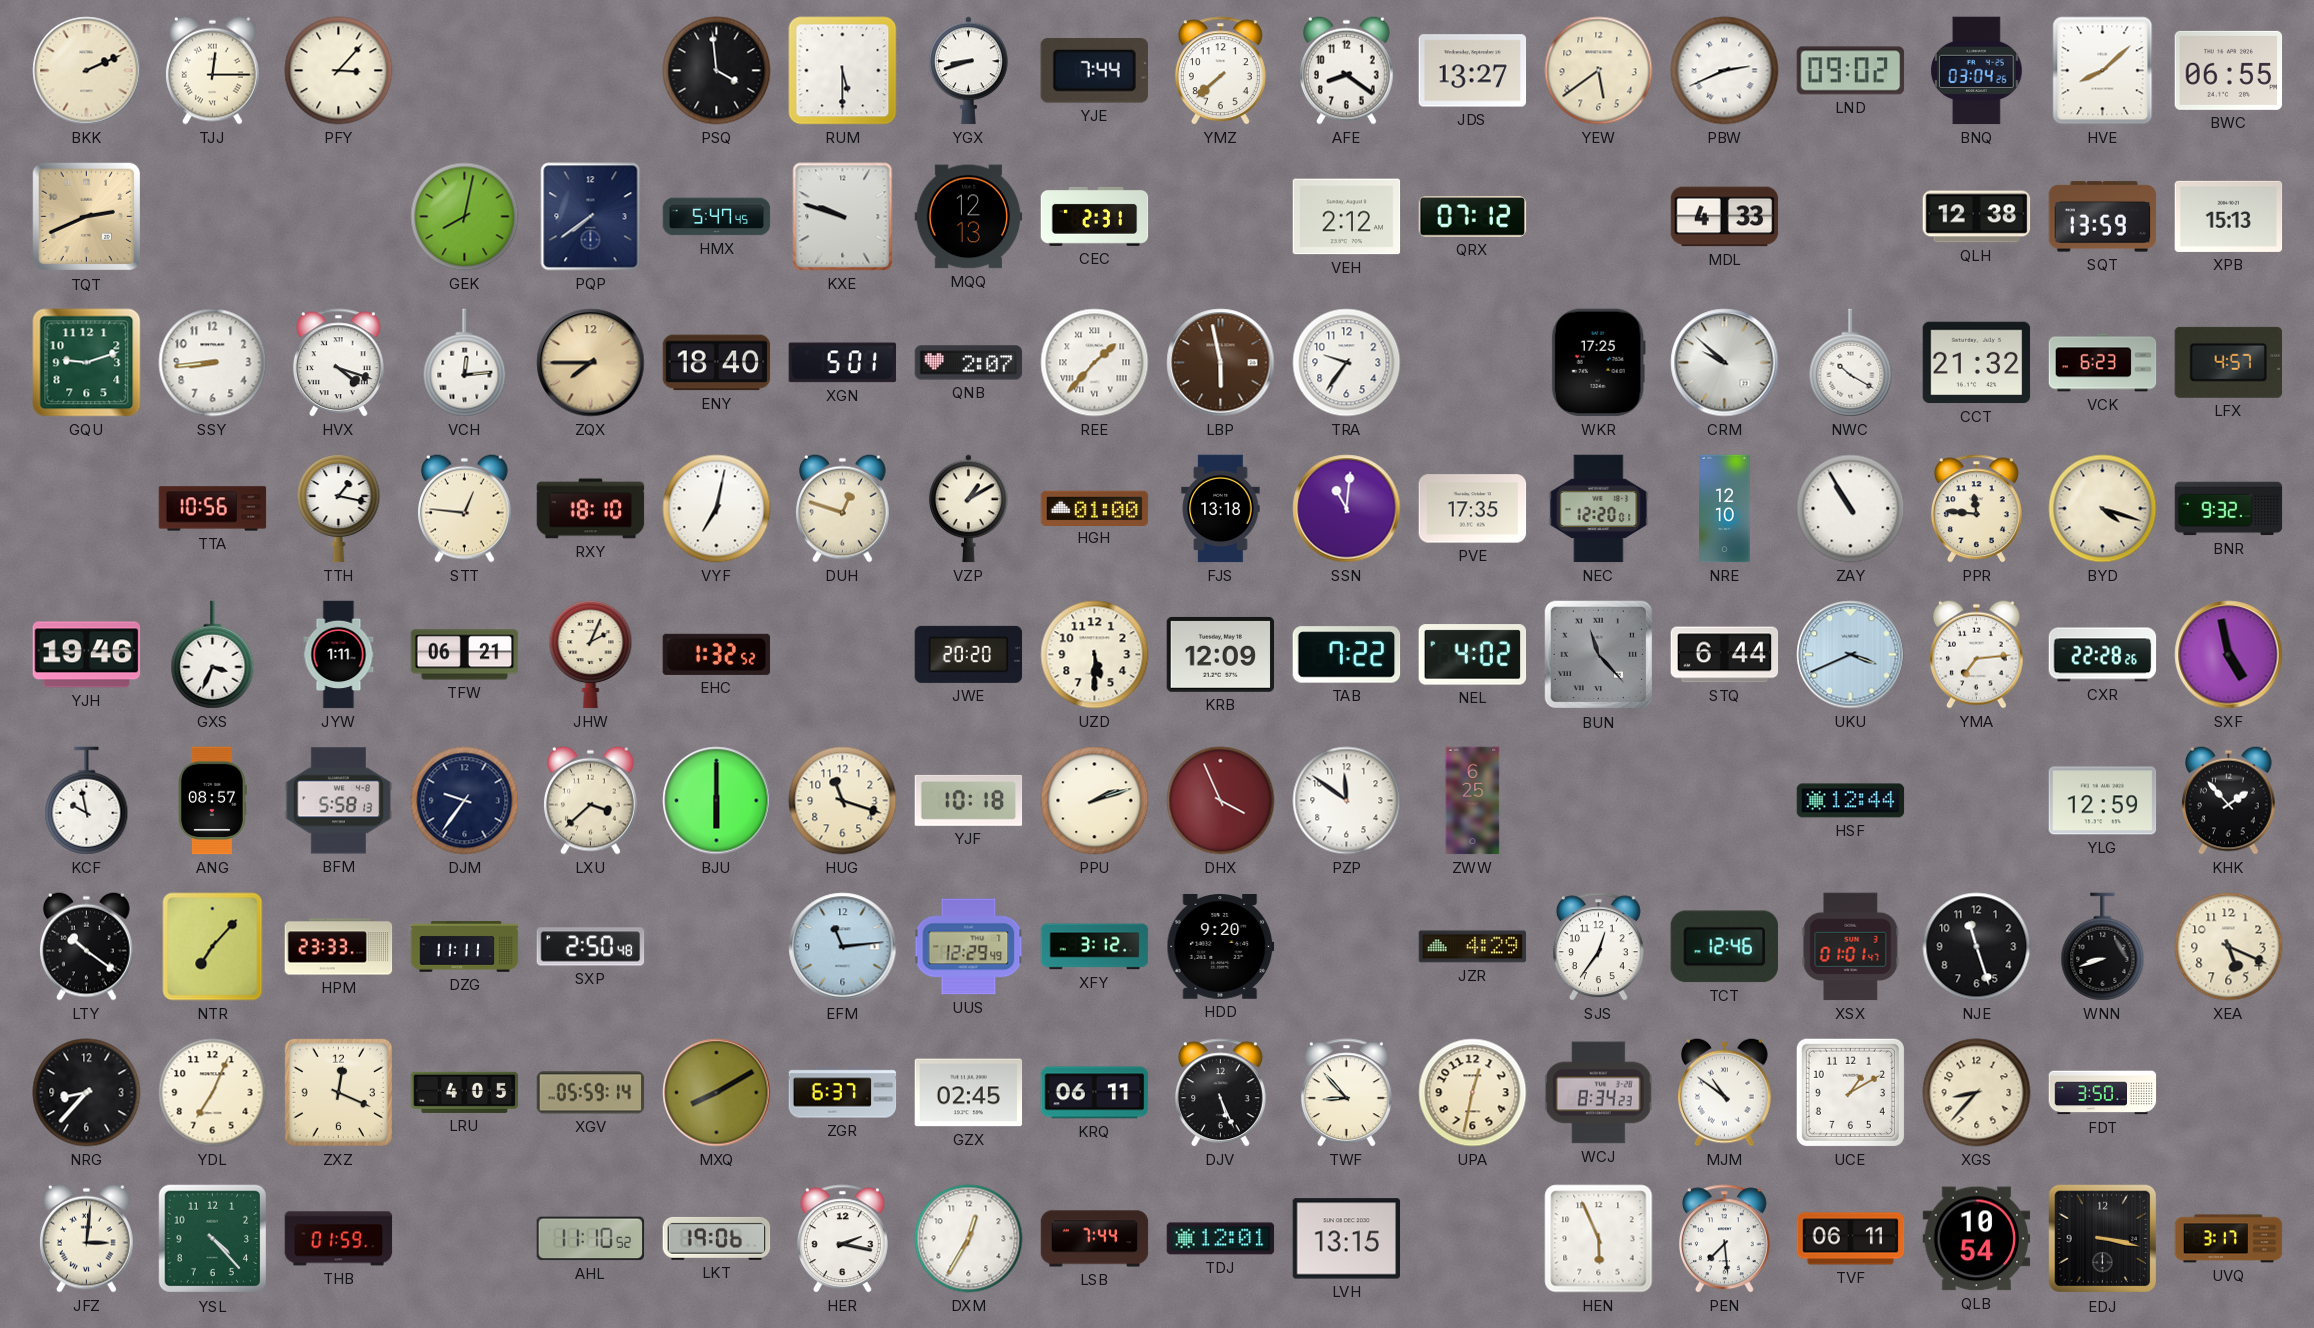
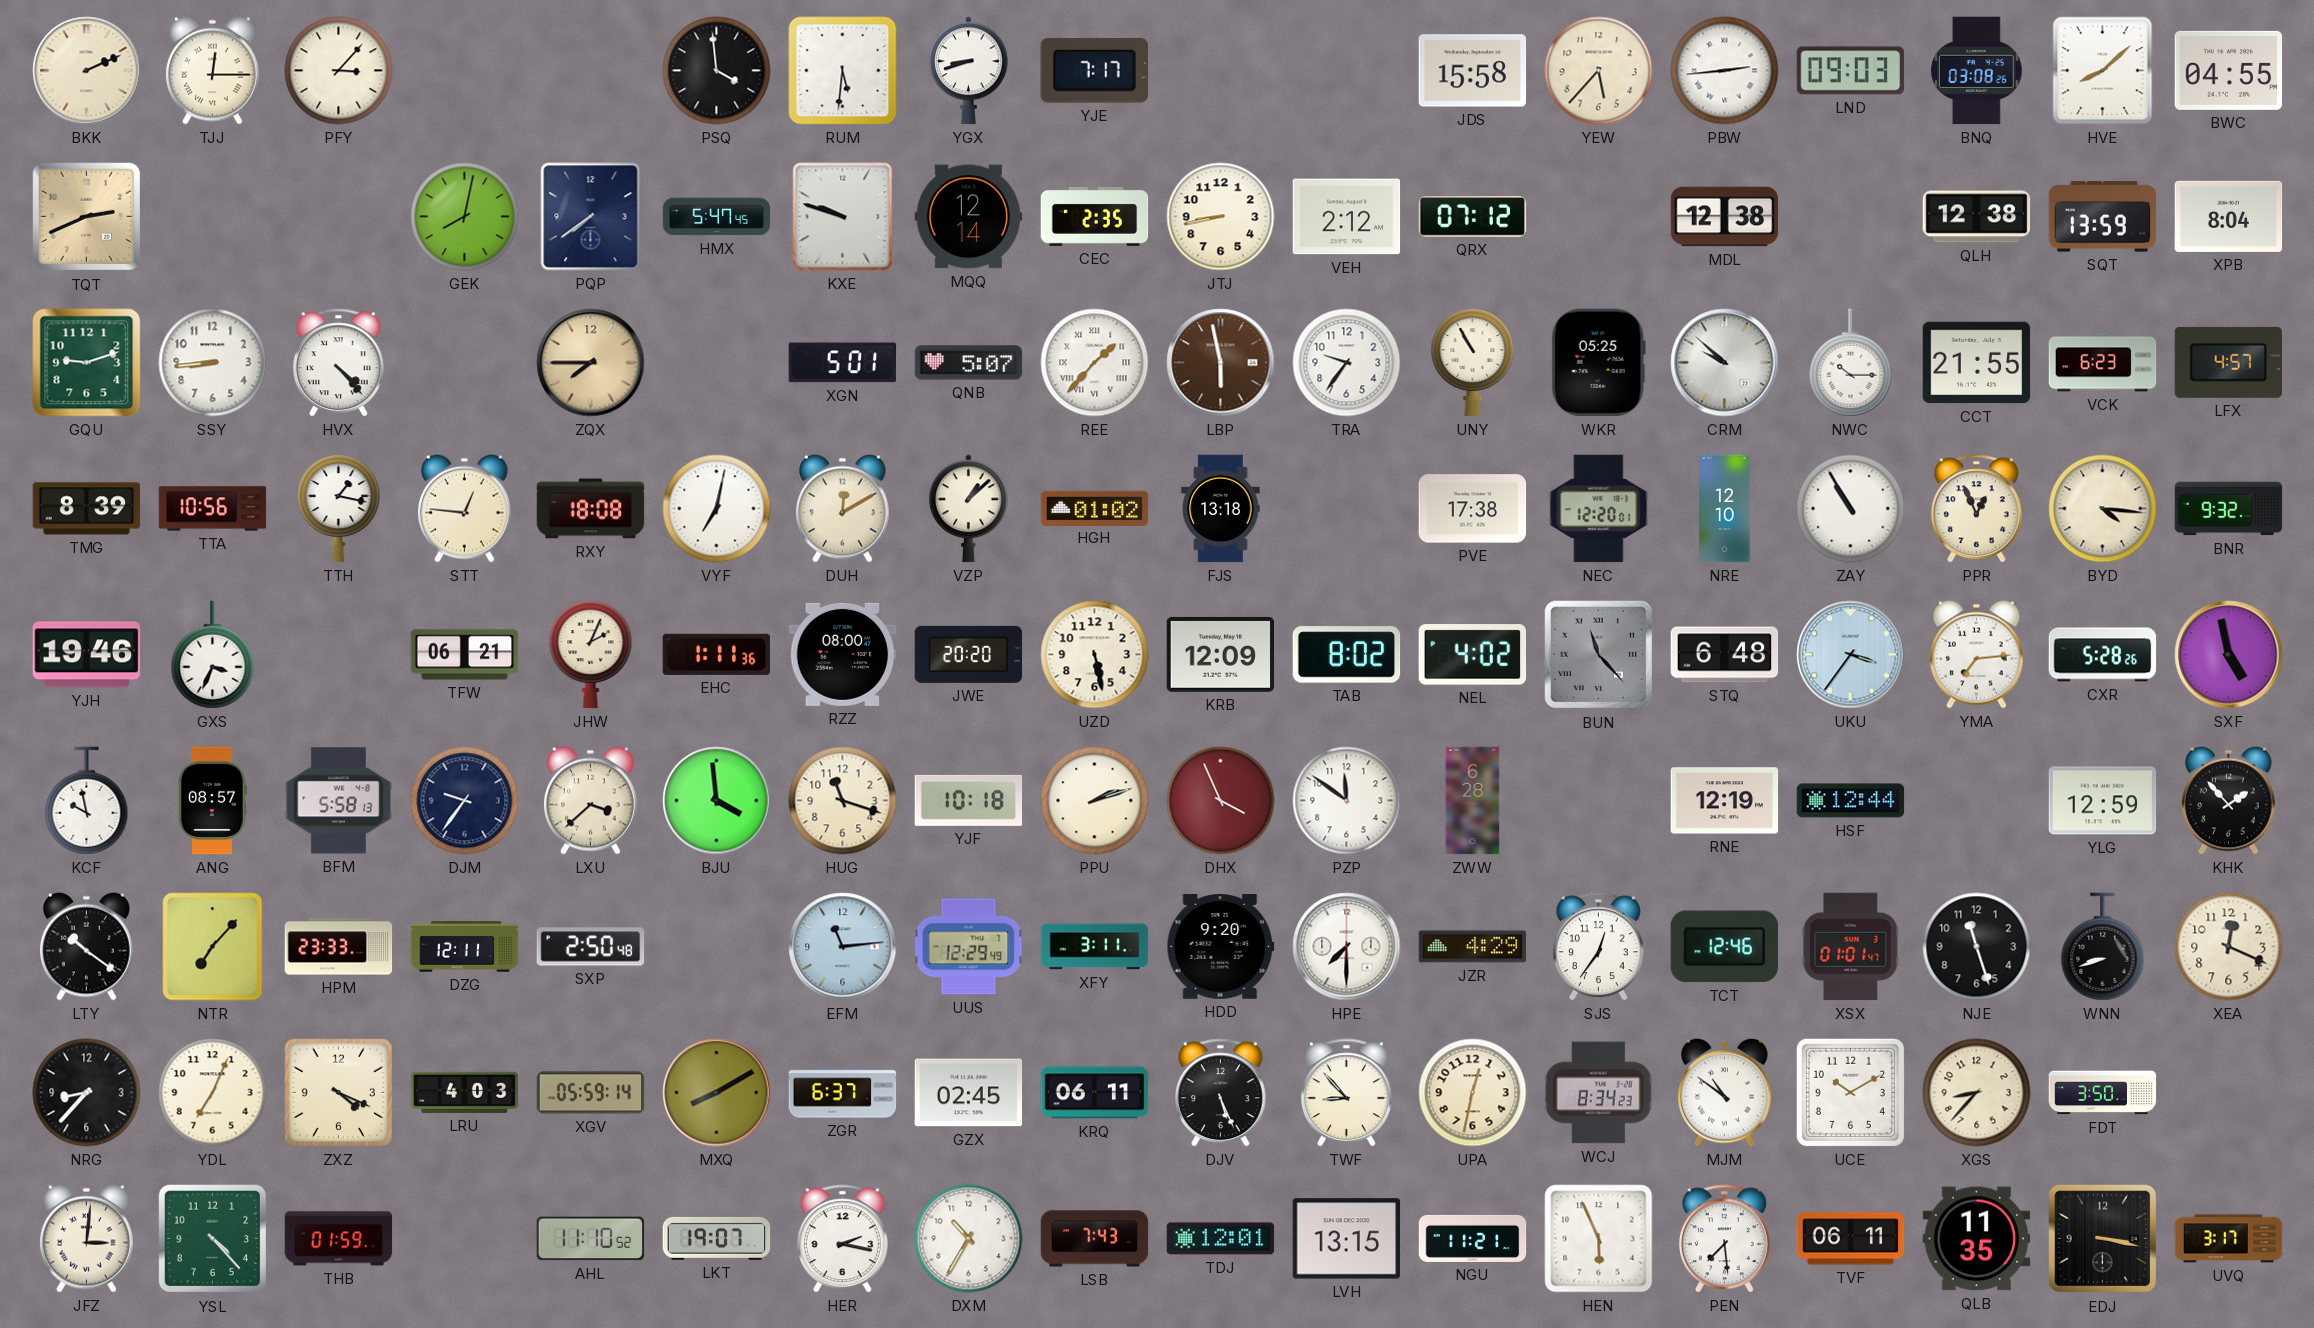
RUM: 5:30 -> 5:31 (843, 71)
YJE: 7:44 -> 7:17 (1094, 71)
YMZ: 7:38 -> none (1220, 71)
AFE: 8:21 -> none (1347, 70)
JDS: 13:27 -> 15:58 (1473, 71)
YEW: 5:39 -> 5:37 (1599, 71)
PBW: 2:41 -> 2:44 (1725, 71)
LND: 09:02 -> 09:03 (1851, 71)
BNQ: 03:04 -> 03:08 (1977, 71)
BWC: 06:55 -> 04:55 (2229, 70)
MQQ: 12:13 -> 12:14 (969, 217)
CEC: 2:31 -> 2:35 (1095, 216)
JTJ: none -> 8:43 (1221, 217)
MDL: 4:33 -> 12:38 (1725, 217)
XPB: 15:13 -> 8:04 (2229, 216)
HVX: 4:18 -> 4:23 (338, 363)
VCH: 12:14 -> none (465, 363)
ENY: 18:40 -> none (717, 363)
QNB: 2:07 -> 5:07 (969, 363)
UNY: none -> 10:55 (1473, 363)
WKR: 17:25 -> 05:25 (1598, 363)
NWC: 10:20 -> 10:15 (1851, 363)
CCT: 21:32 -> 21:55 (1977, 363)
TMG: none -> 8:39 (87, 509)
RXY: 18:10 -> 18:08 (591, 509)
DUH: 12:48 -> 12:10 (843, 508)
VZP: 1:10 -> 1:08 (969, 509)
HGH: 01:00 -> 01:02 (1095, 508)
SSN: 11:01 -> none (1347, 509)
PVE: 17:35 -> 17:38 (1473, 509)
PPR: 11:46 -> 12:56 (1976, 509)
BYD: 4:18 -> 4:16 (2103, 509)
JYW: 1:11 -> none (339, 655)
EHC: 1:32 -> 1:11 (717, 654)
RZZ: none -> 08:00 (843, 654)
UZD: 5:30 -> 5:28 (1095, 655)
TAB: 7:22 -> 8:02 (1347, 655)
STQ: 6:44 -> 6:48 (1725, 655)
UKU: 3:41 -> 3:36 (1851, 655)
CXR: 22:28 -> 5:28 (2103, 655)
BJU: 6:00 -> 3:59 (717, 801)
ZWW: 6:25 -> 6:28 (1473, 801)
RNE: none -> 12:19 (1725, 801)
DZG: 11:11 -> 12:11 (465, 947)
XFY: 3:12 -> 3:11 (1095, 947)
HPE: none -> 7:30 (1347, 947)
XEA: 5:19 -> 12:19 (2229, 947)
ZXZ: 12:19 -> 4:19 (338, 1092)
LRU: 4:05 -> 4:03 (465, 1092)
UCE: 1:10 -> 10:10 (1850, 1092)
LKT: 19:06 -> 19:07 (717, 1238)
DXM: 12:35 -> 10:35 (969, 1239)
LSB: 7:44 -> 7:43 (1095, 1239)
NGU: none -> 11:21 (1473, 1238)
QLB: 10:54 -> 11:35 (1977, 1239)
